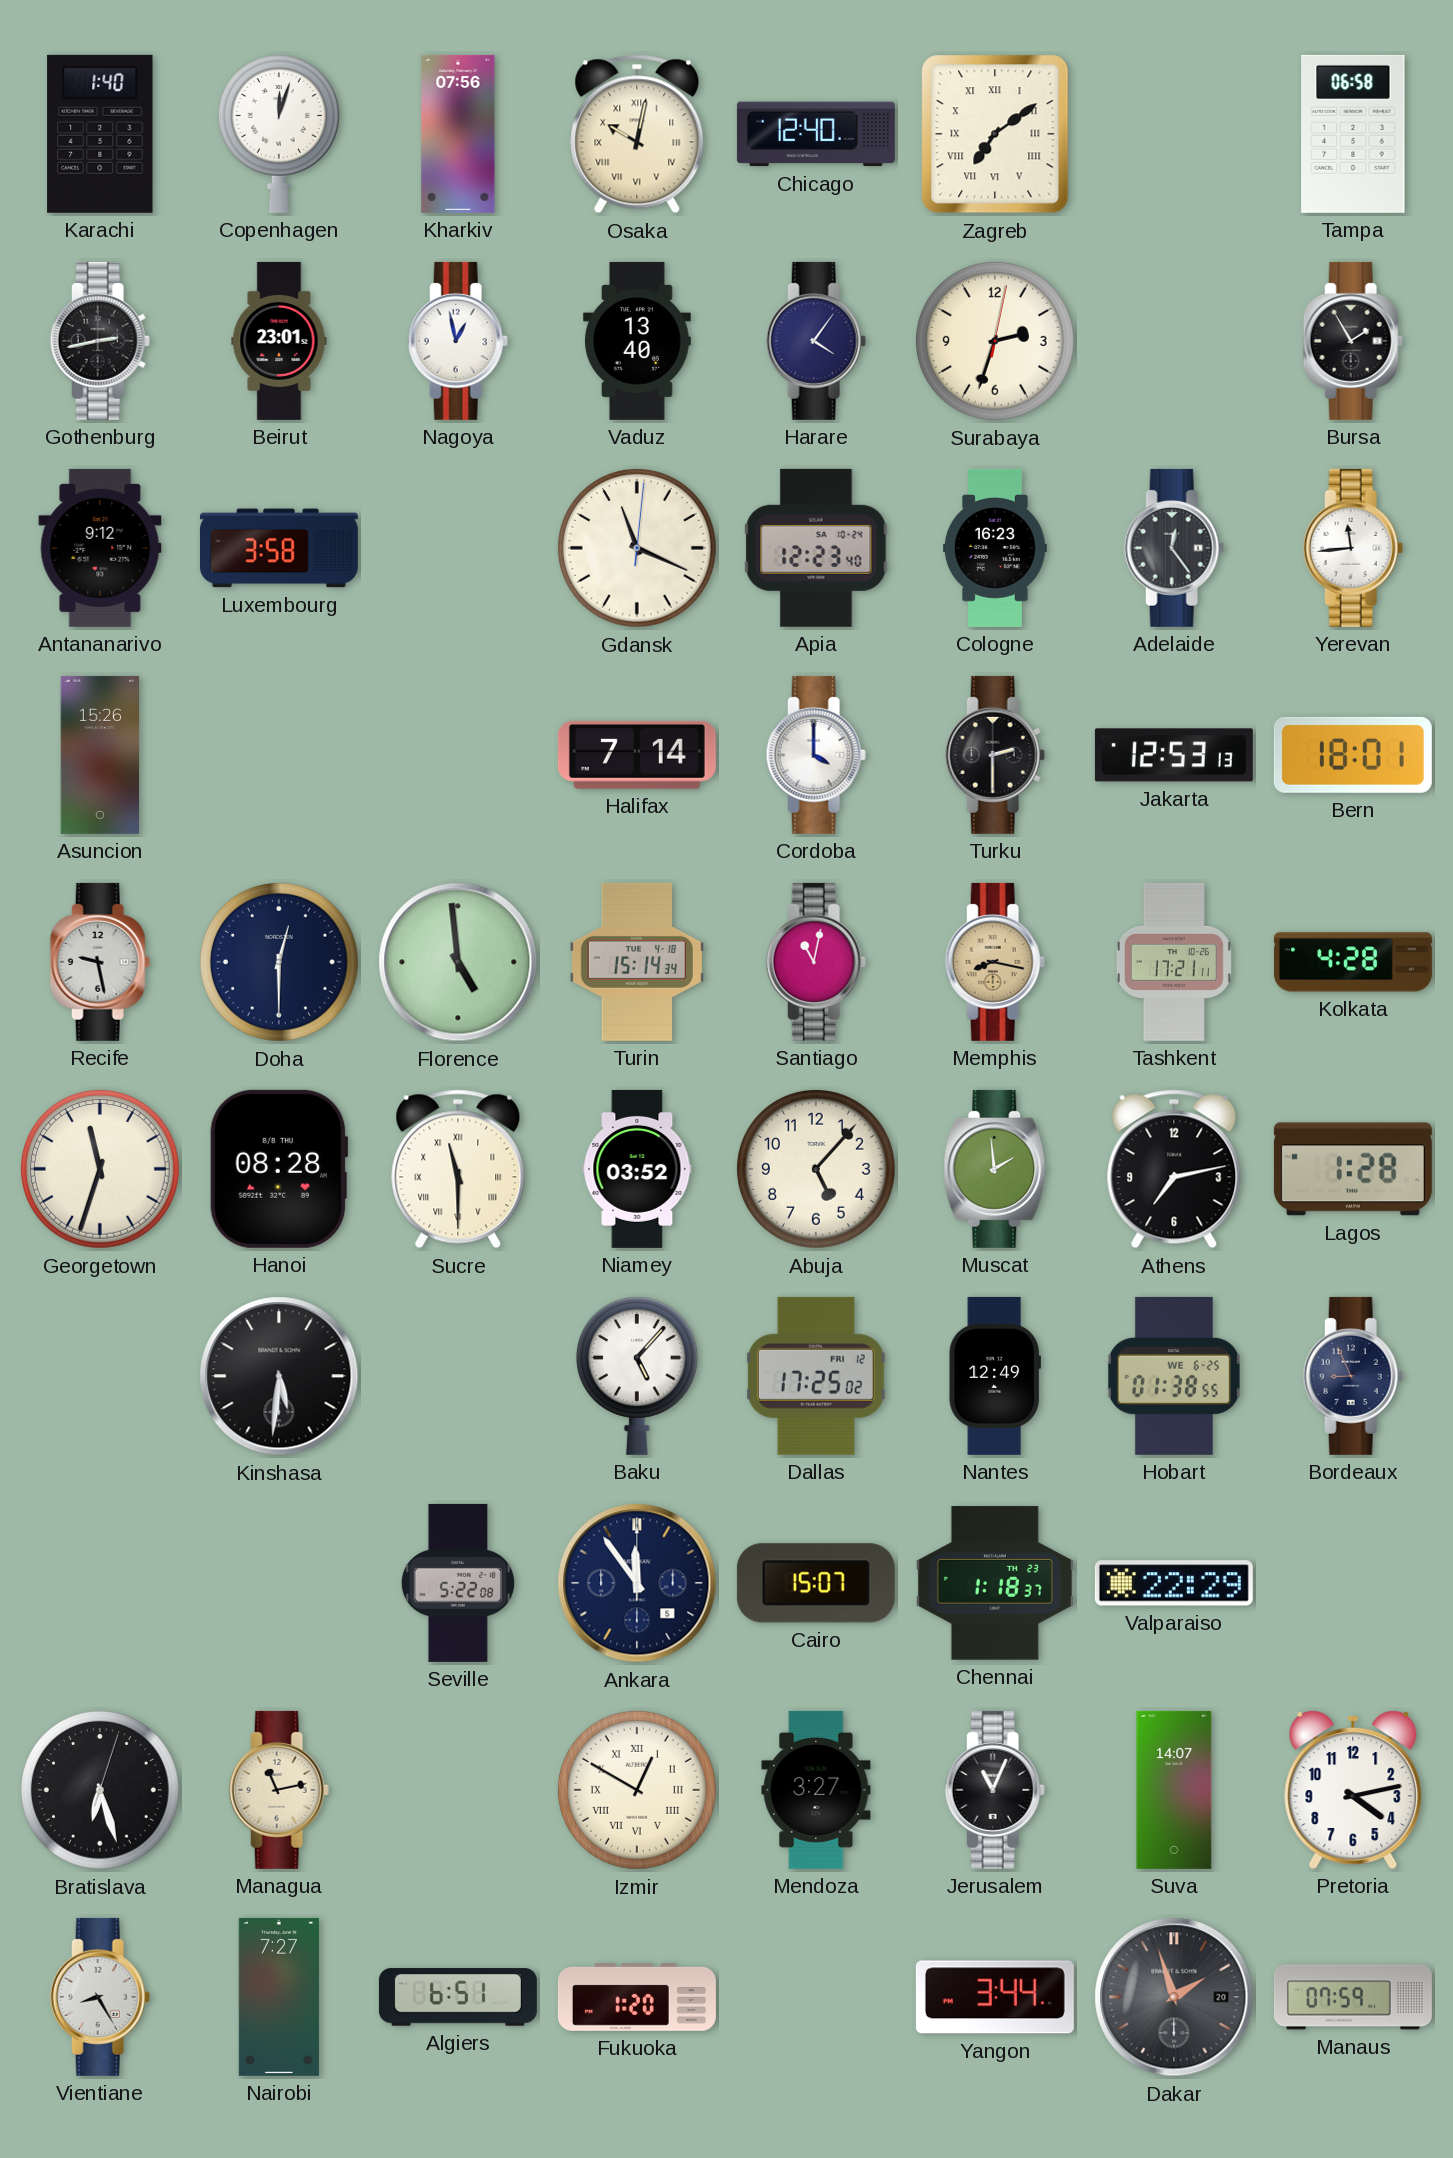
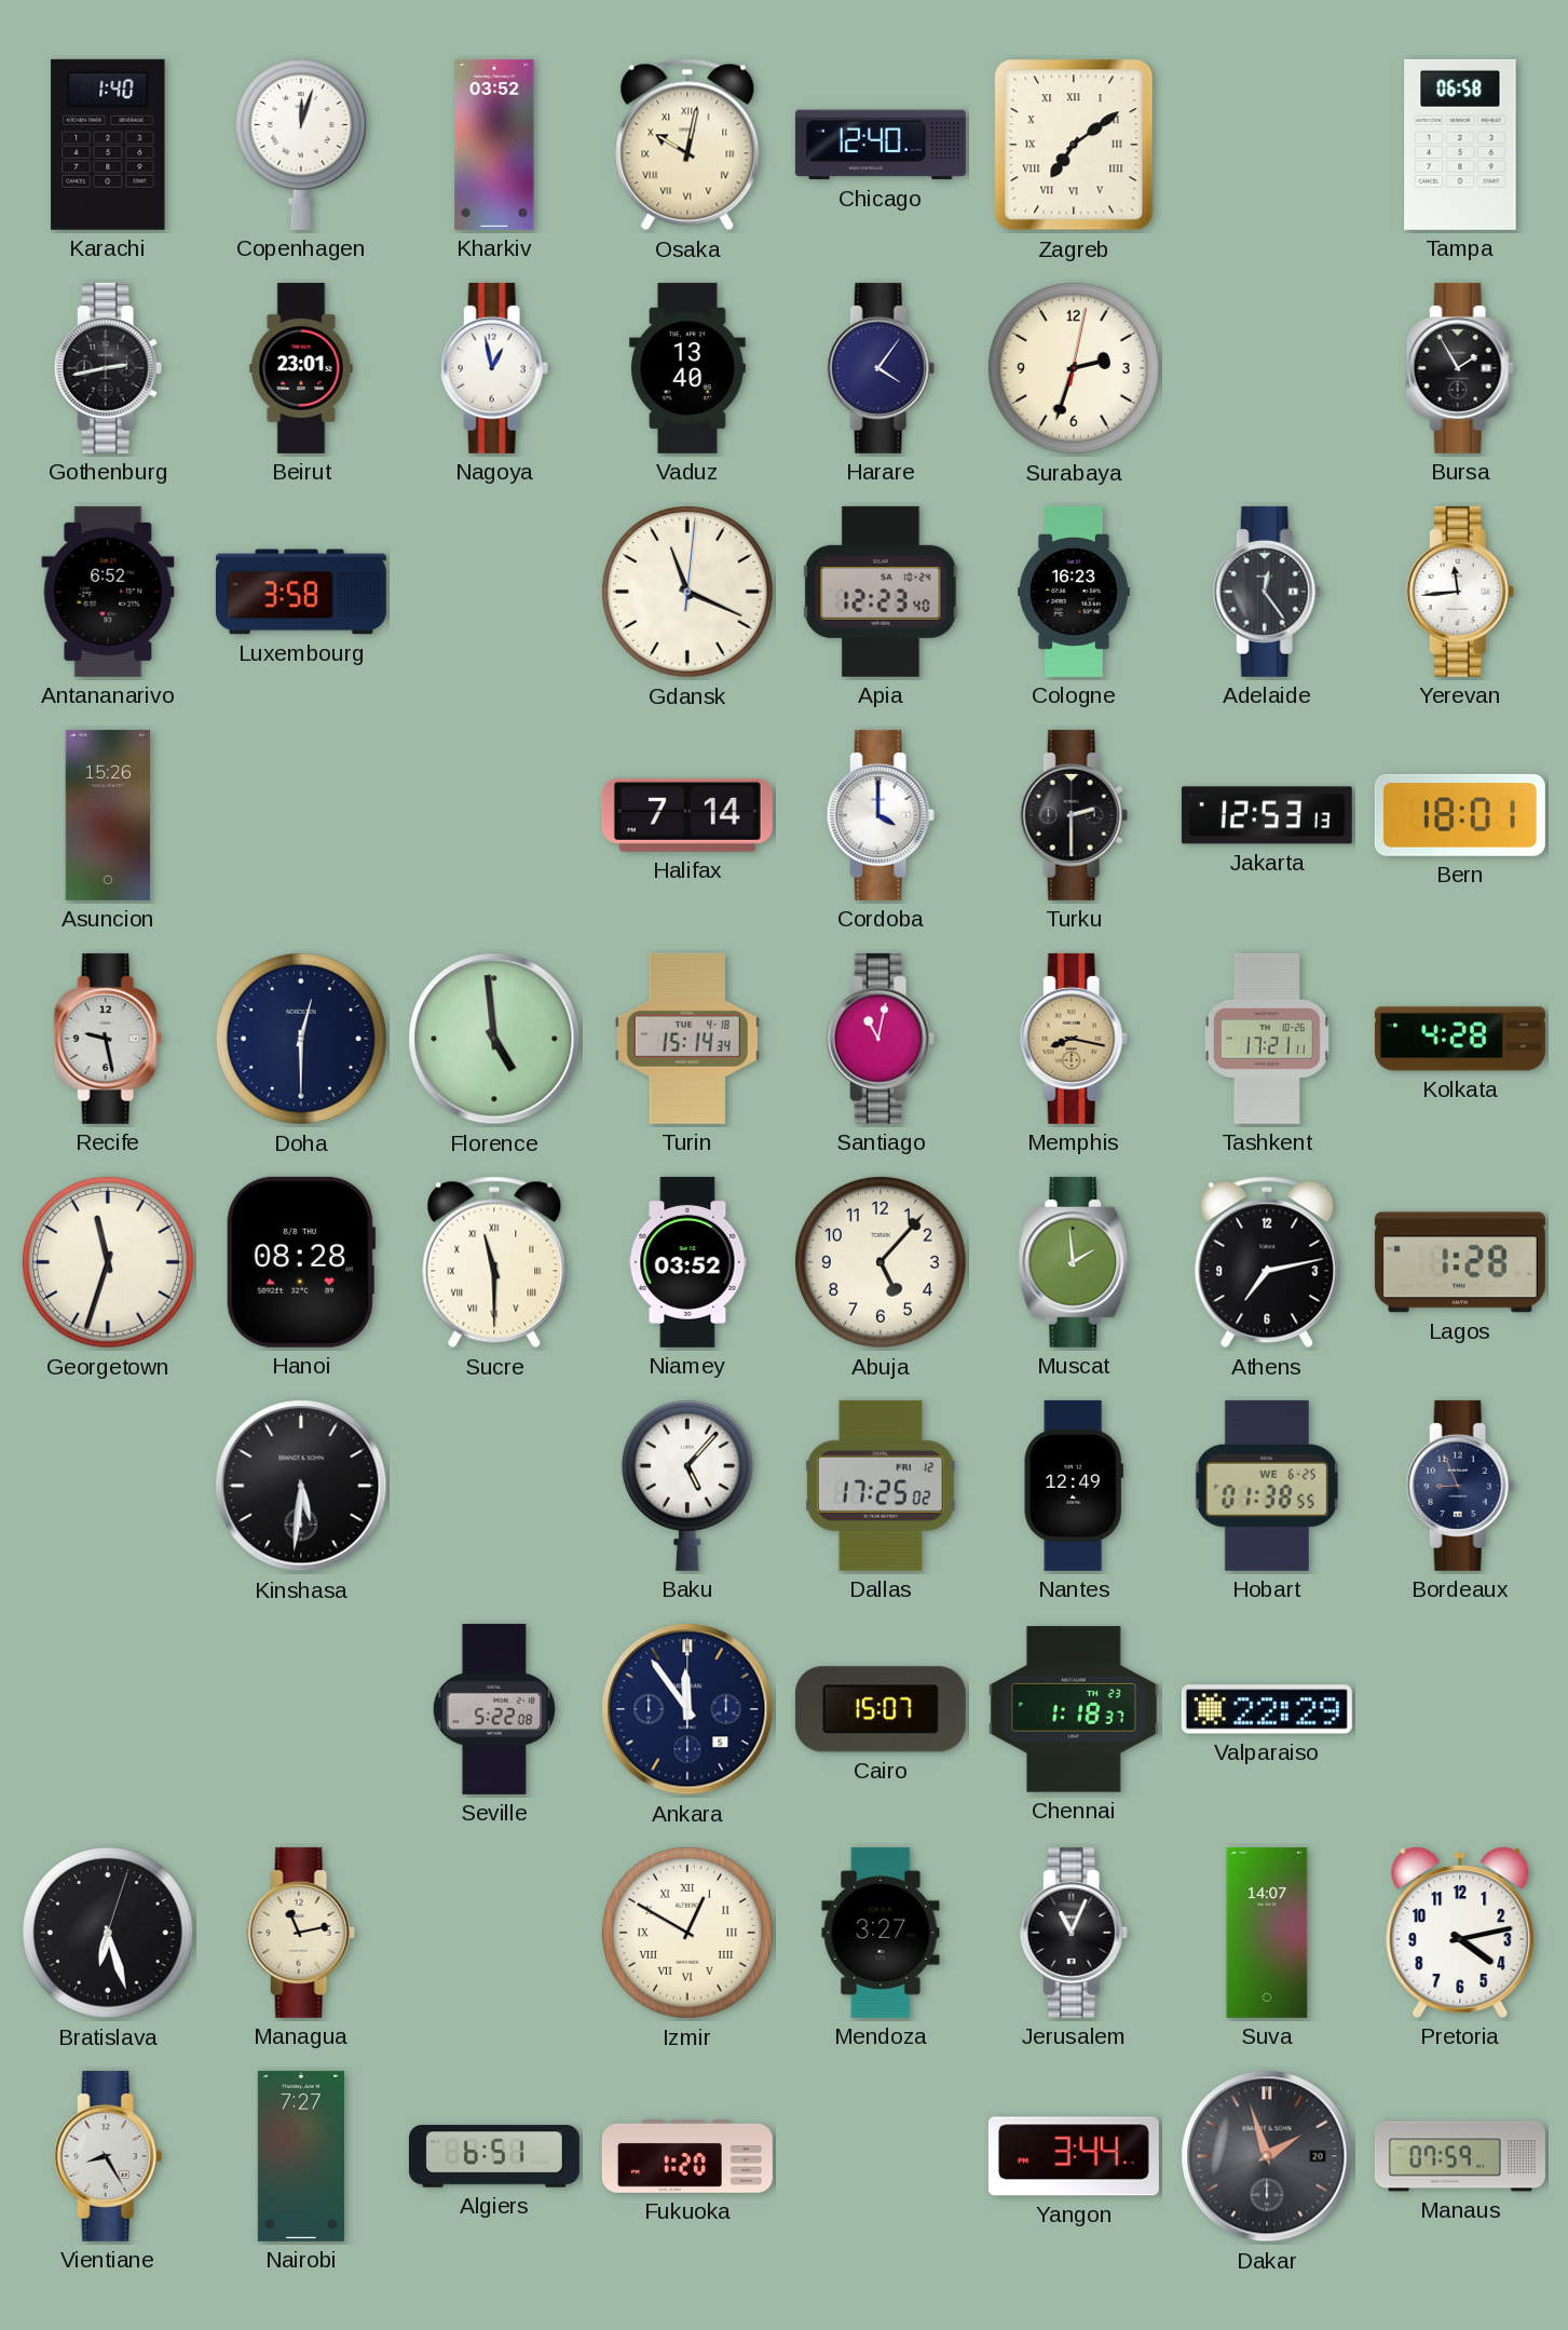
Kharkiv: 07:56 -> 03:52 (494, 145)
Antananarivo: 9:12 -> 6:52 (108, 592)
